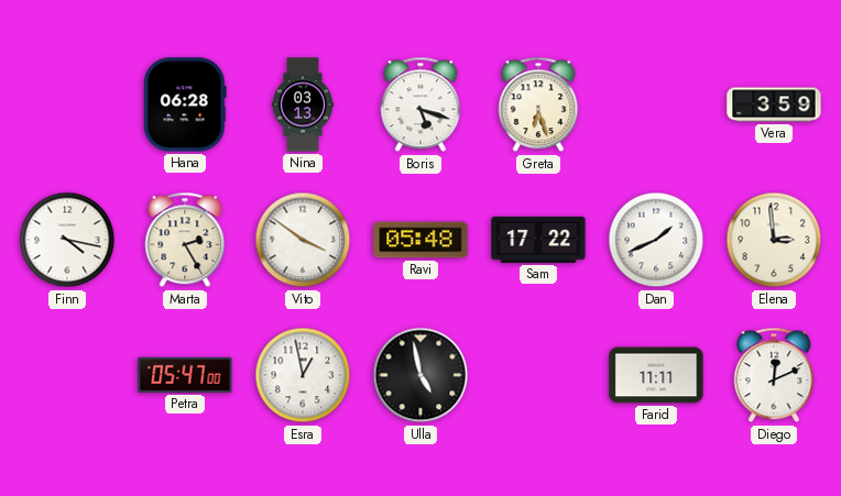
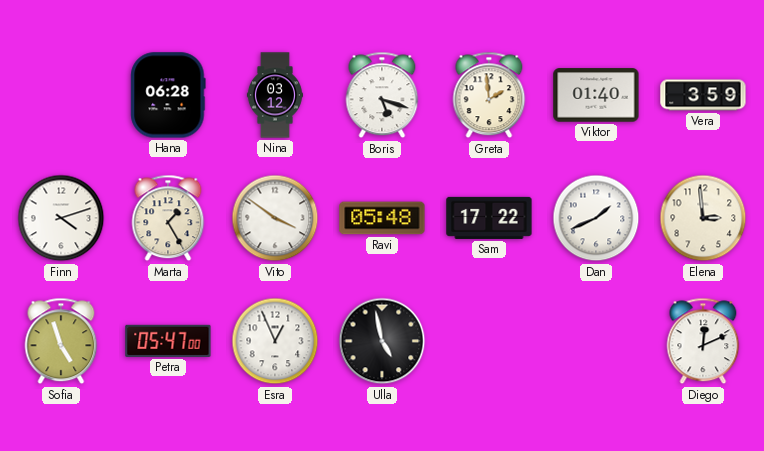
Nina: 03:13 -> 03:12 (275, 95)
Greta: 6:27 -> 1:59 (489, 95)
Viktor: none -> 01:40 (596, 95)
Finn: 4:17 -> 4:12 (61, 218)
Marta: 2:25 -> 1:25 (168, 218)
Sofia: none -> 4:57 (61, 341)
Esra: 12:58 -> 12:56 (275, 341)
Farid: 11:11 -> none (656, 375)
